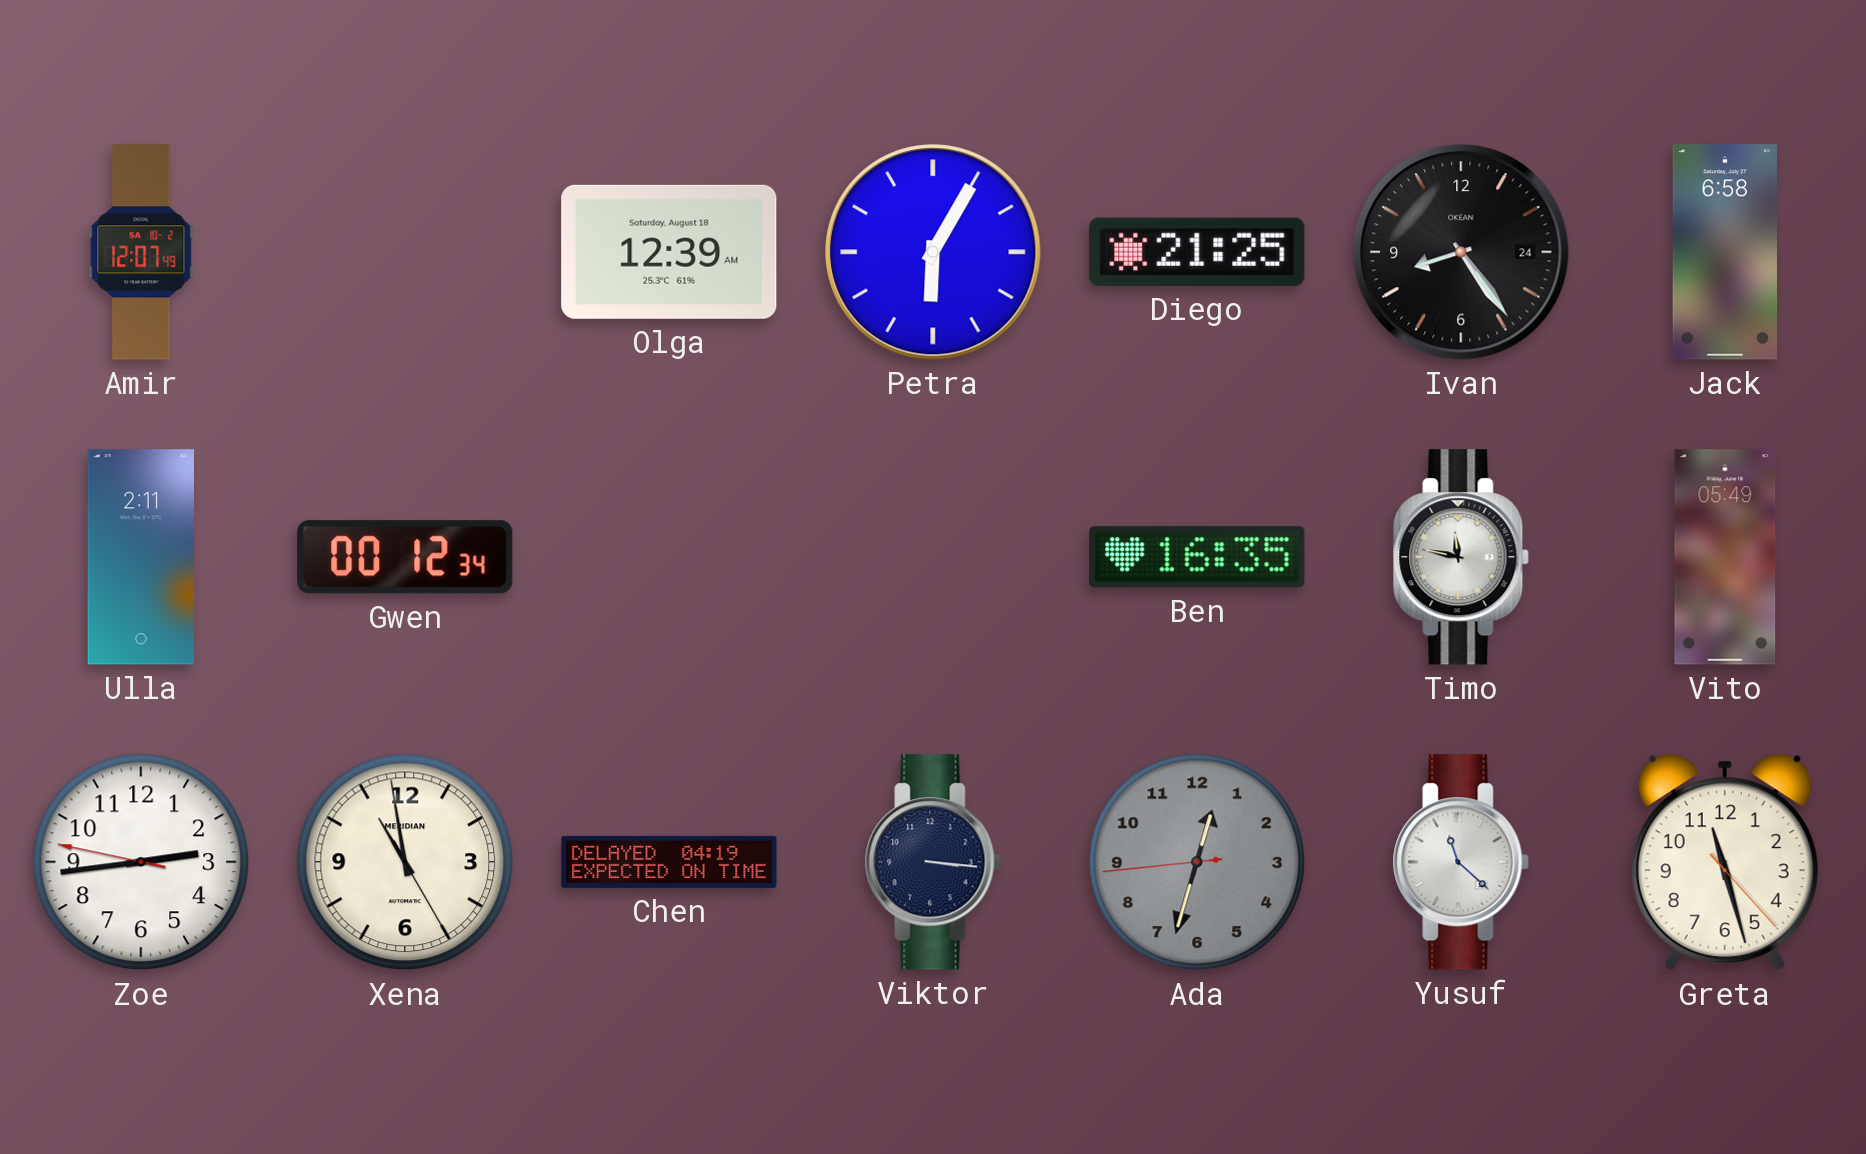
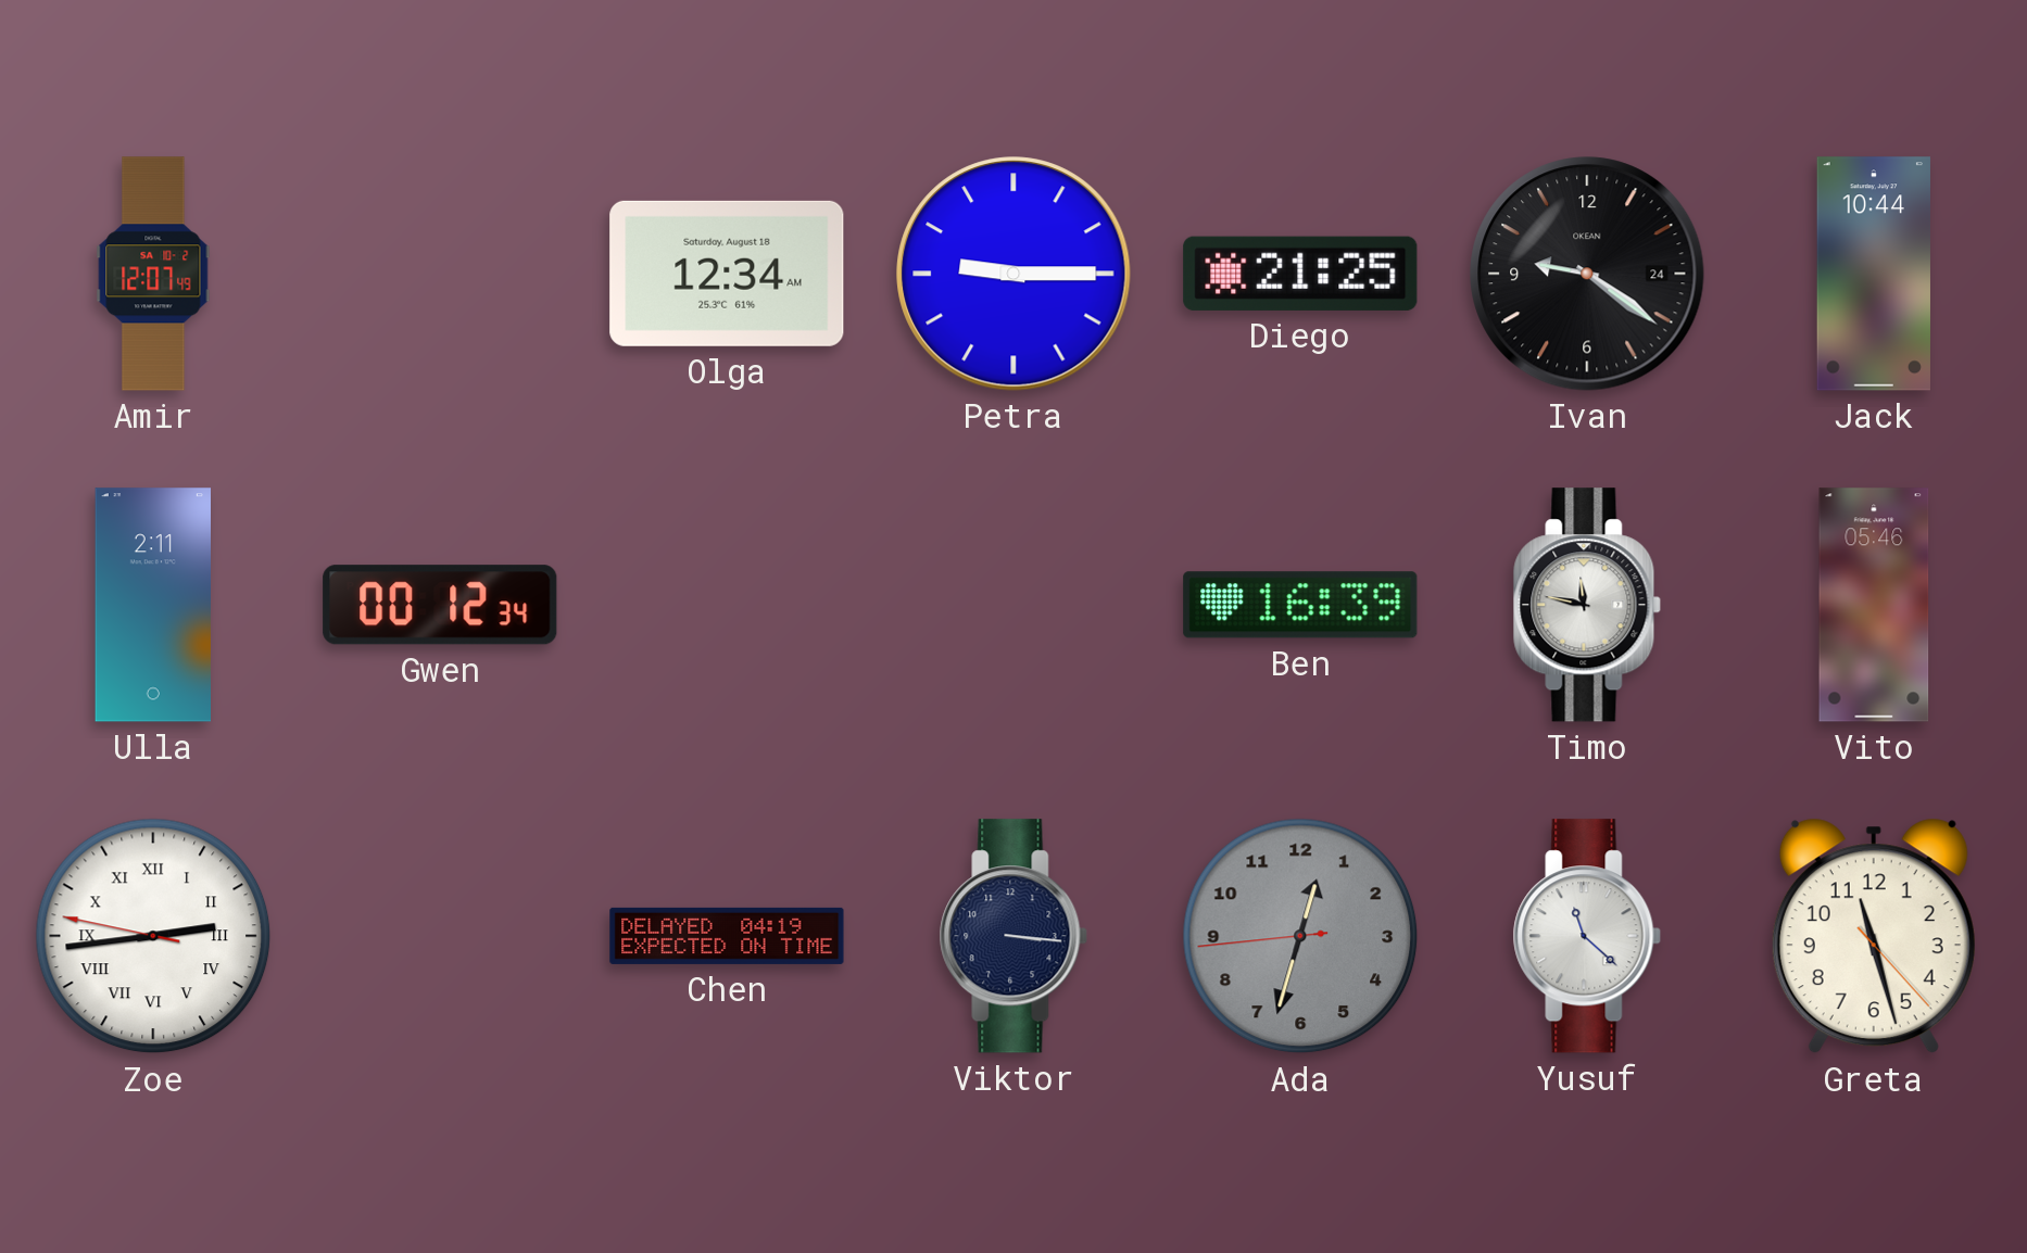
Olga: 12:39 -> 12:34 (727, 274)
Petra: 6:05 -> 9:15 (1013, 274)
Ivan: 8:24 -> 9:21 (1587, 274)
Jack: 6:58 -> 10:44 (1874, 274)
Ben: 16:35 -> 16:39 (1300, 605)
Vito: 05:49 -> 05:46 (1874, 605)
Zoe numerals: Arabic -> Roman (153, 936)
Xena: 10:58 -> none (405, 862)
